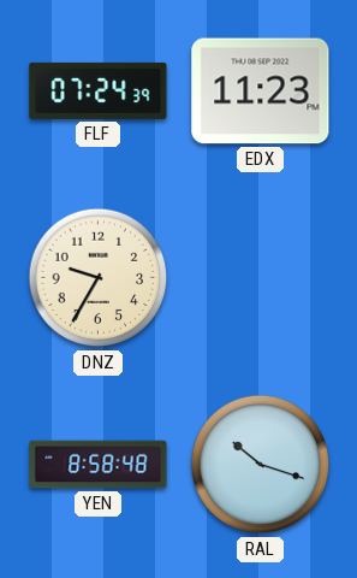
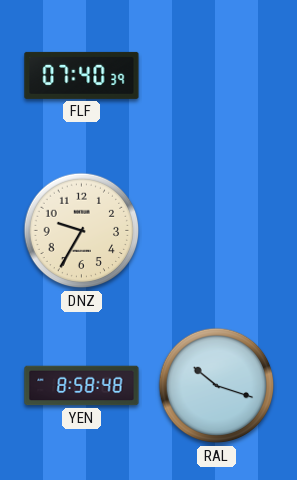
FLF: 07:24 -> 07:40 (82, 75)
EDX: 11:23 -> none (261, 92)
